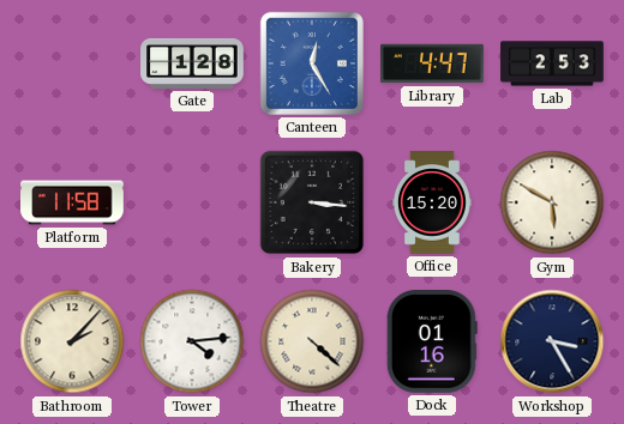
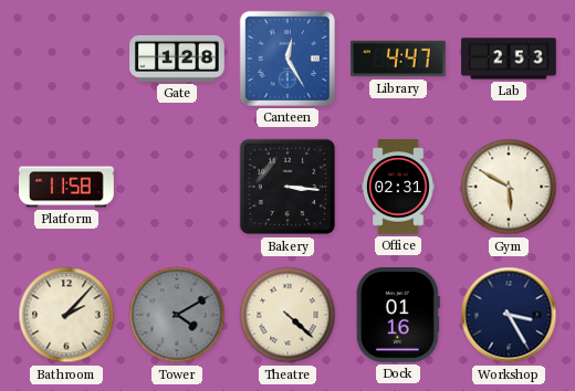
Office: 15:20 -> 02:31 (398, 187)
Tower: 4:14 -> 4:10 (177, 315)
Tower dial: white -> grey (177, 315)
